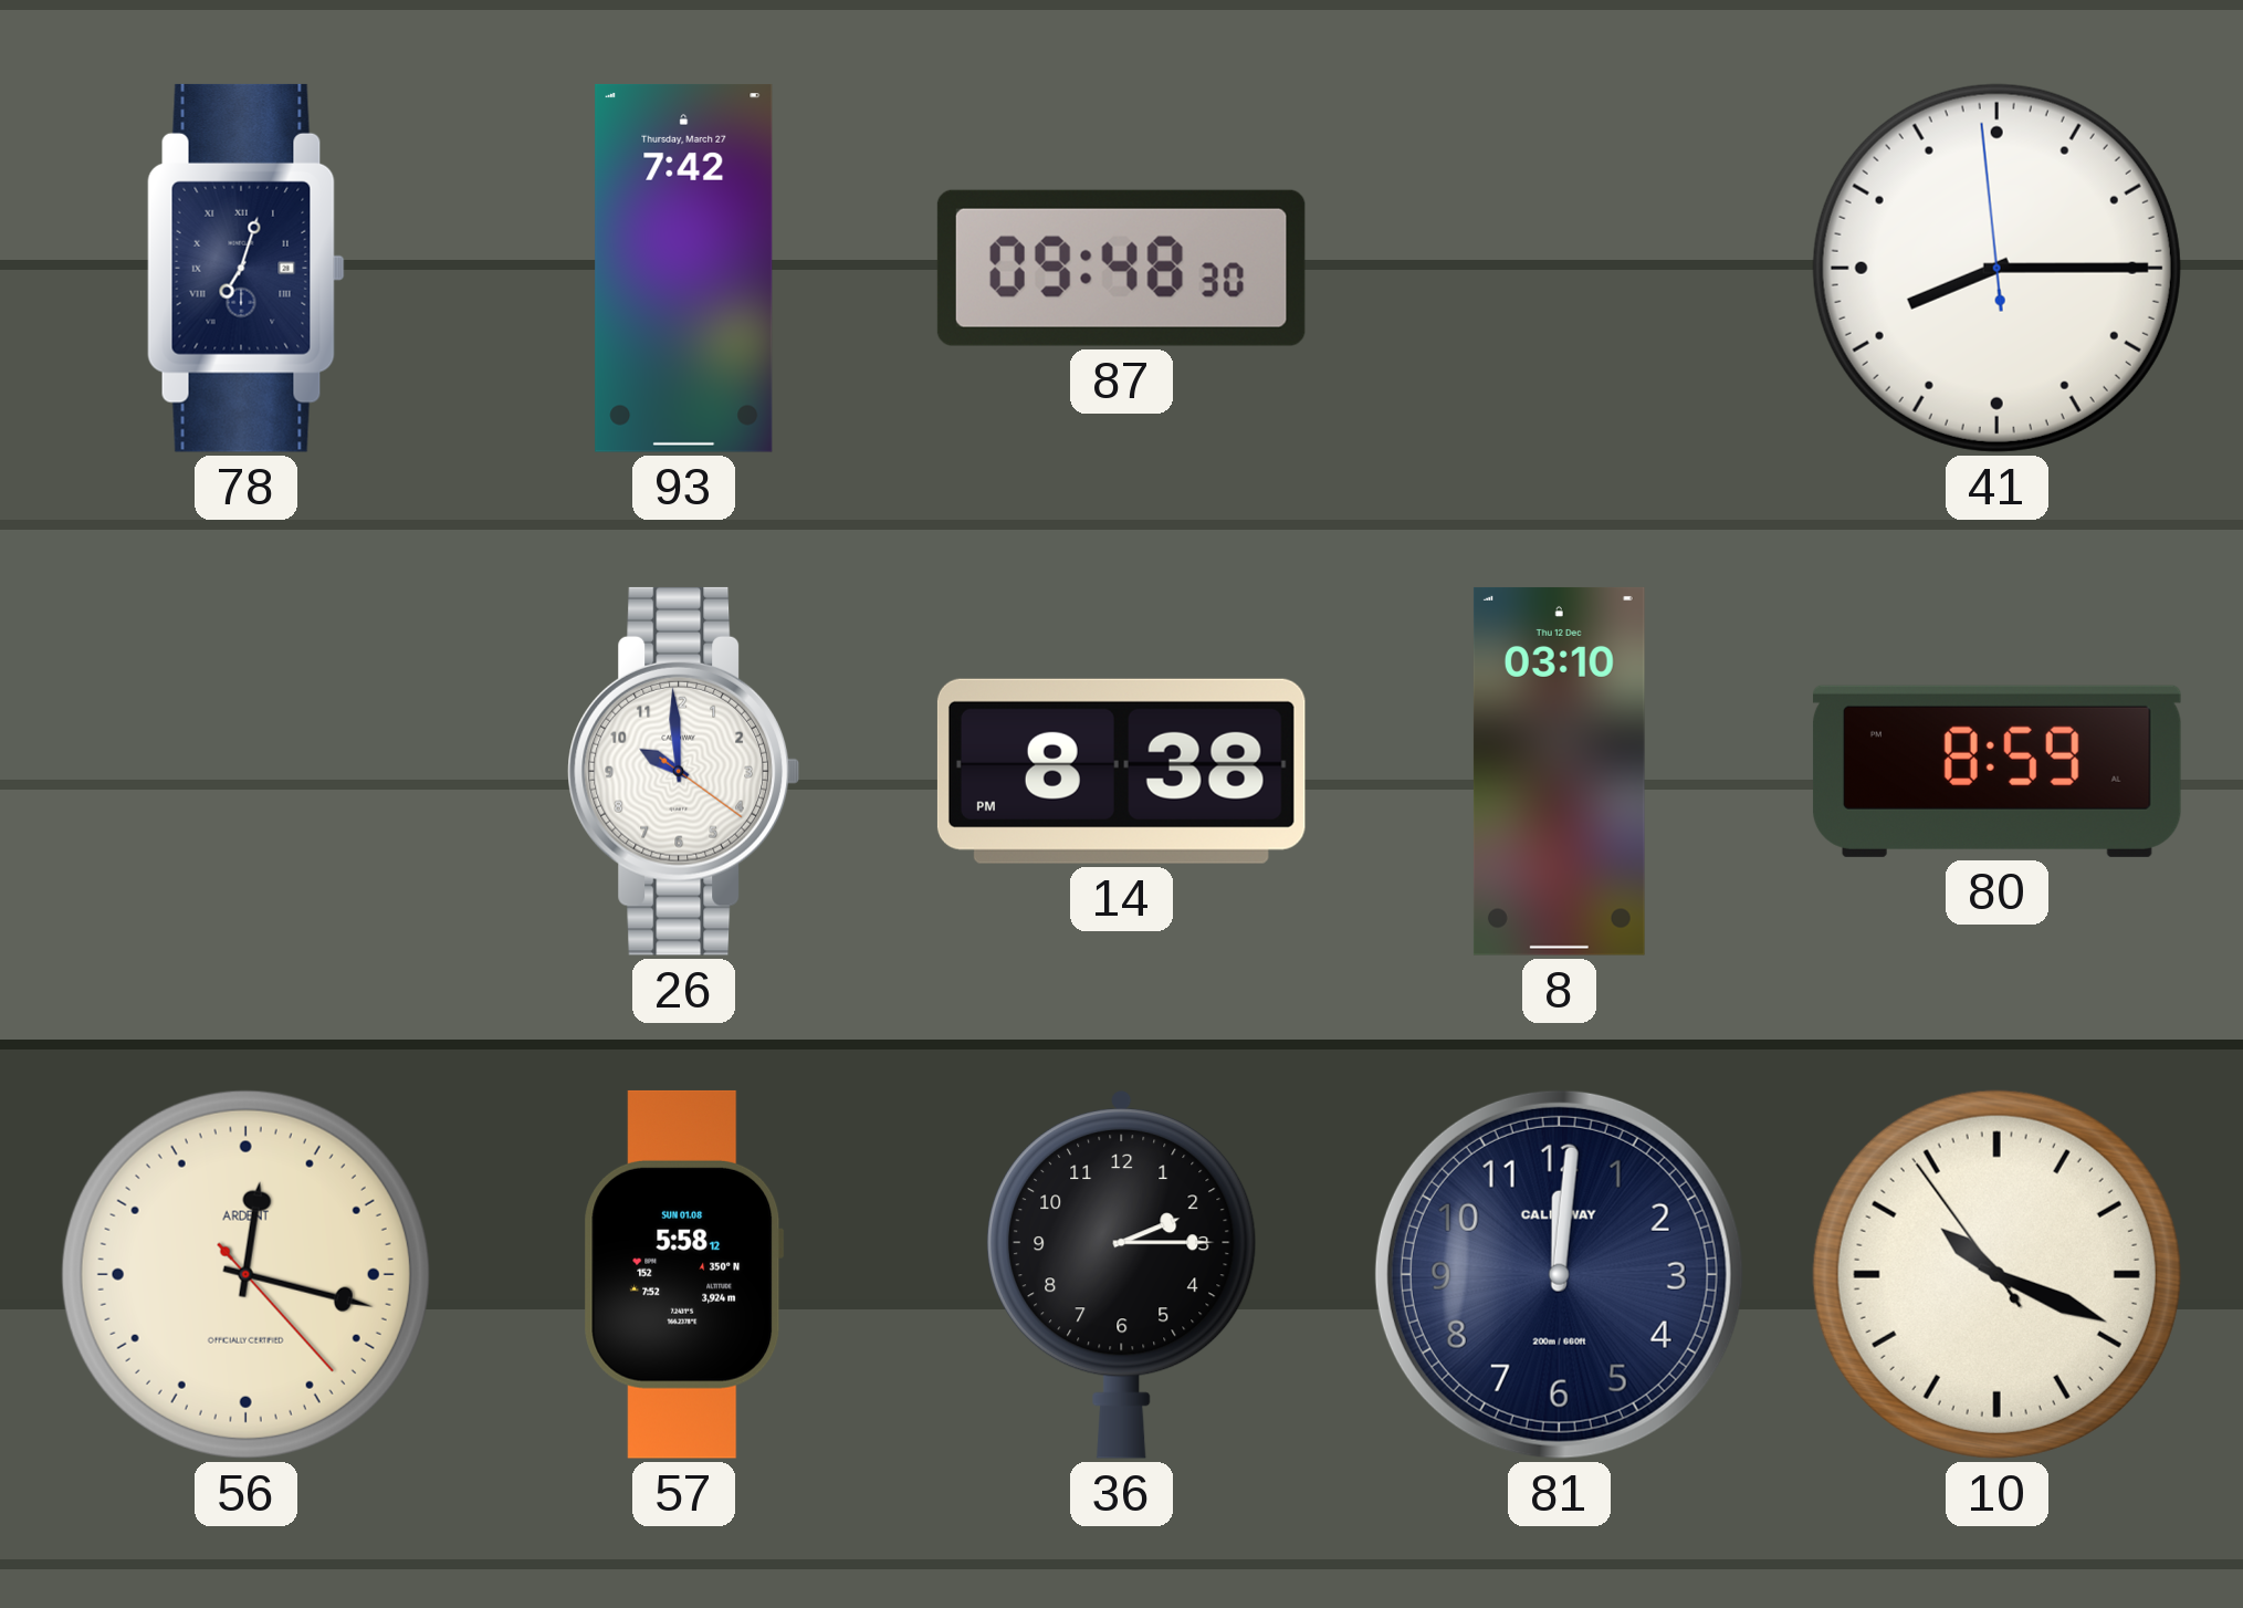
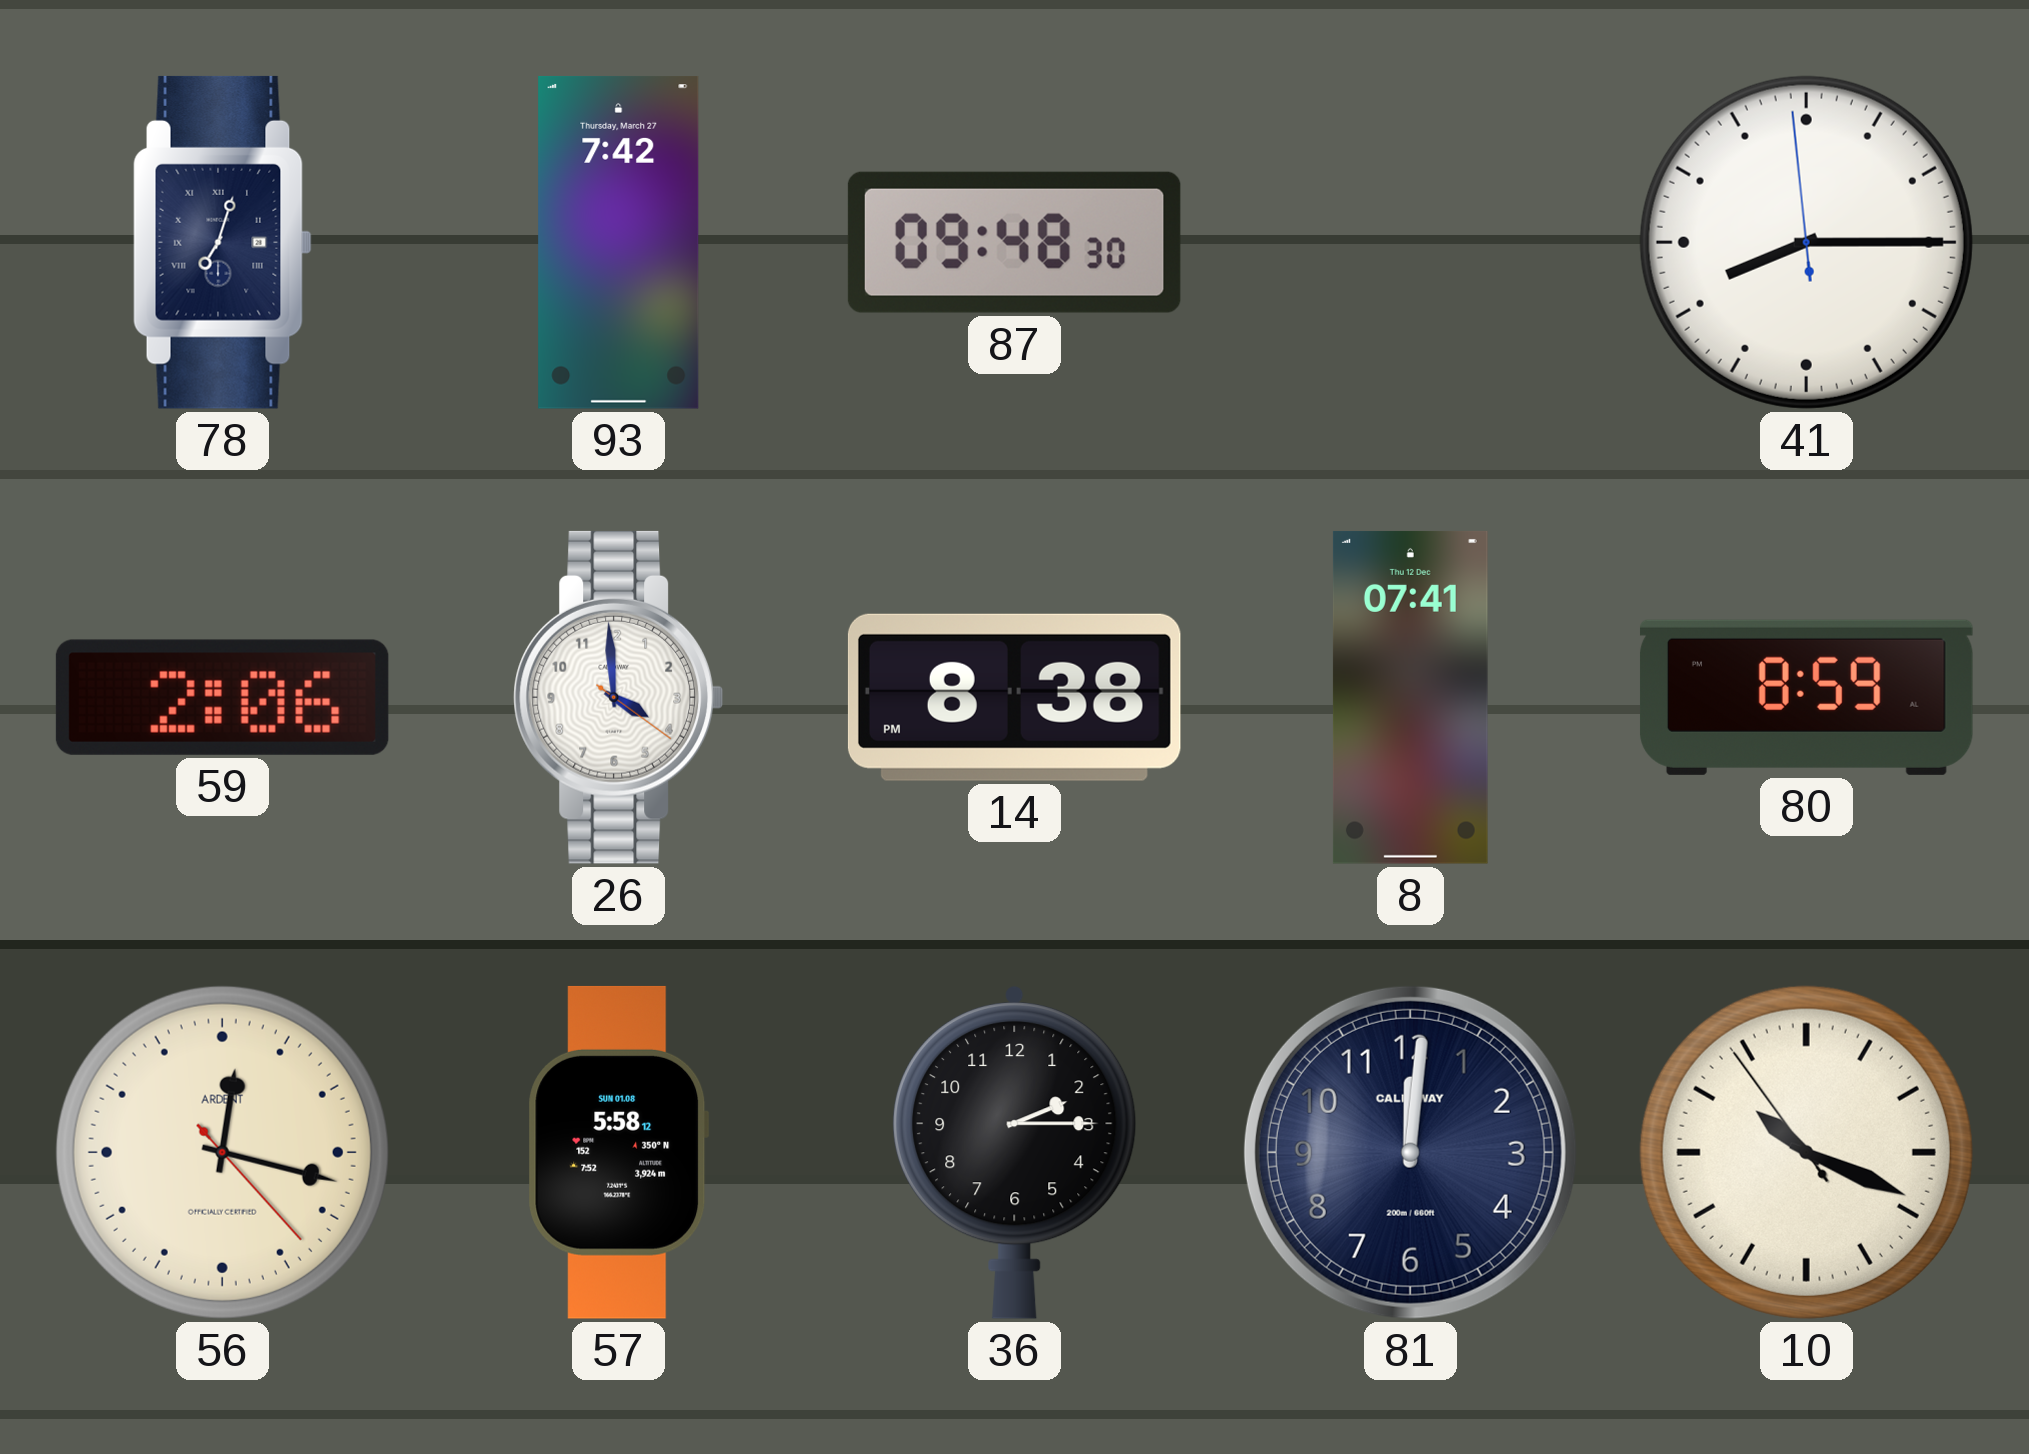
59: none -> 2:06 (222, 697)
26: 9:59 -> 3:59 (618, 697)
8: 03:10 -> 07:41 (1410, 697)
